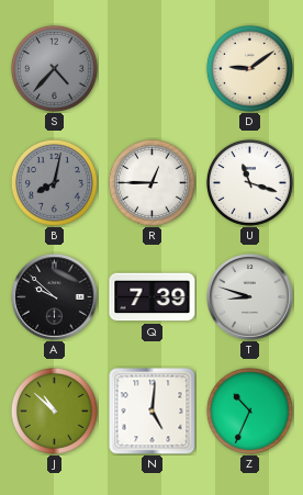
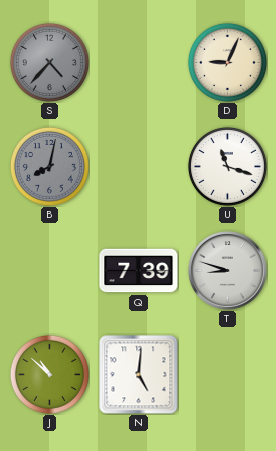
D: 9:09 -> 9:04 (227, 62)
R: 12:45 -> none (151, 182)
A: 9:52 -> none (55, 297)
Z: 10:34 -> none (249, 410)
